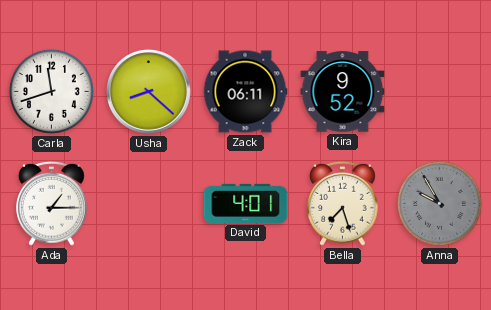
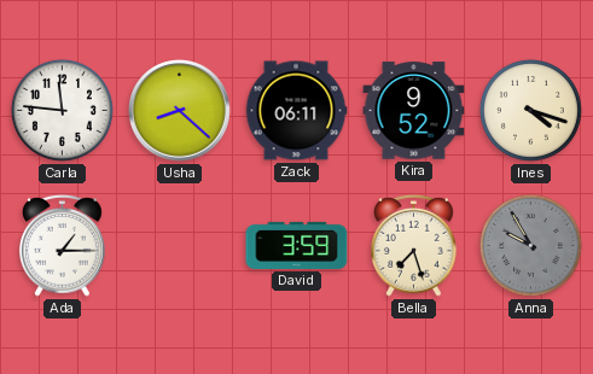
Carla: 11:42 -> 11:46 (62, 110)
Ines: none -> 4:18 (530, 110)
David: 4:01 -> 3:59 (297, 245)
